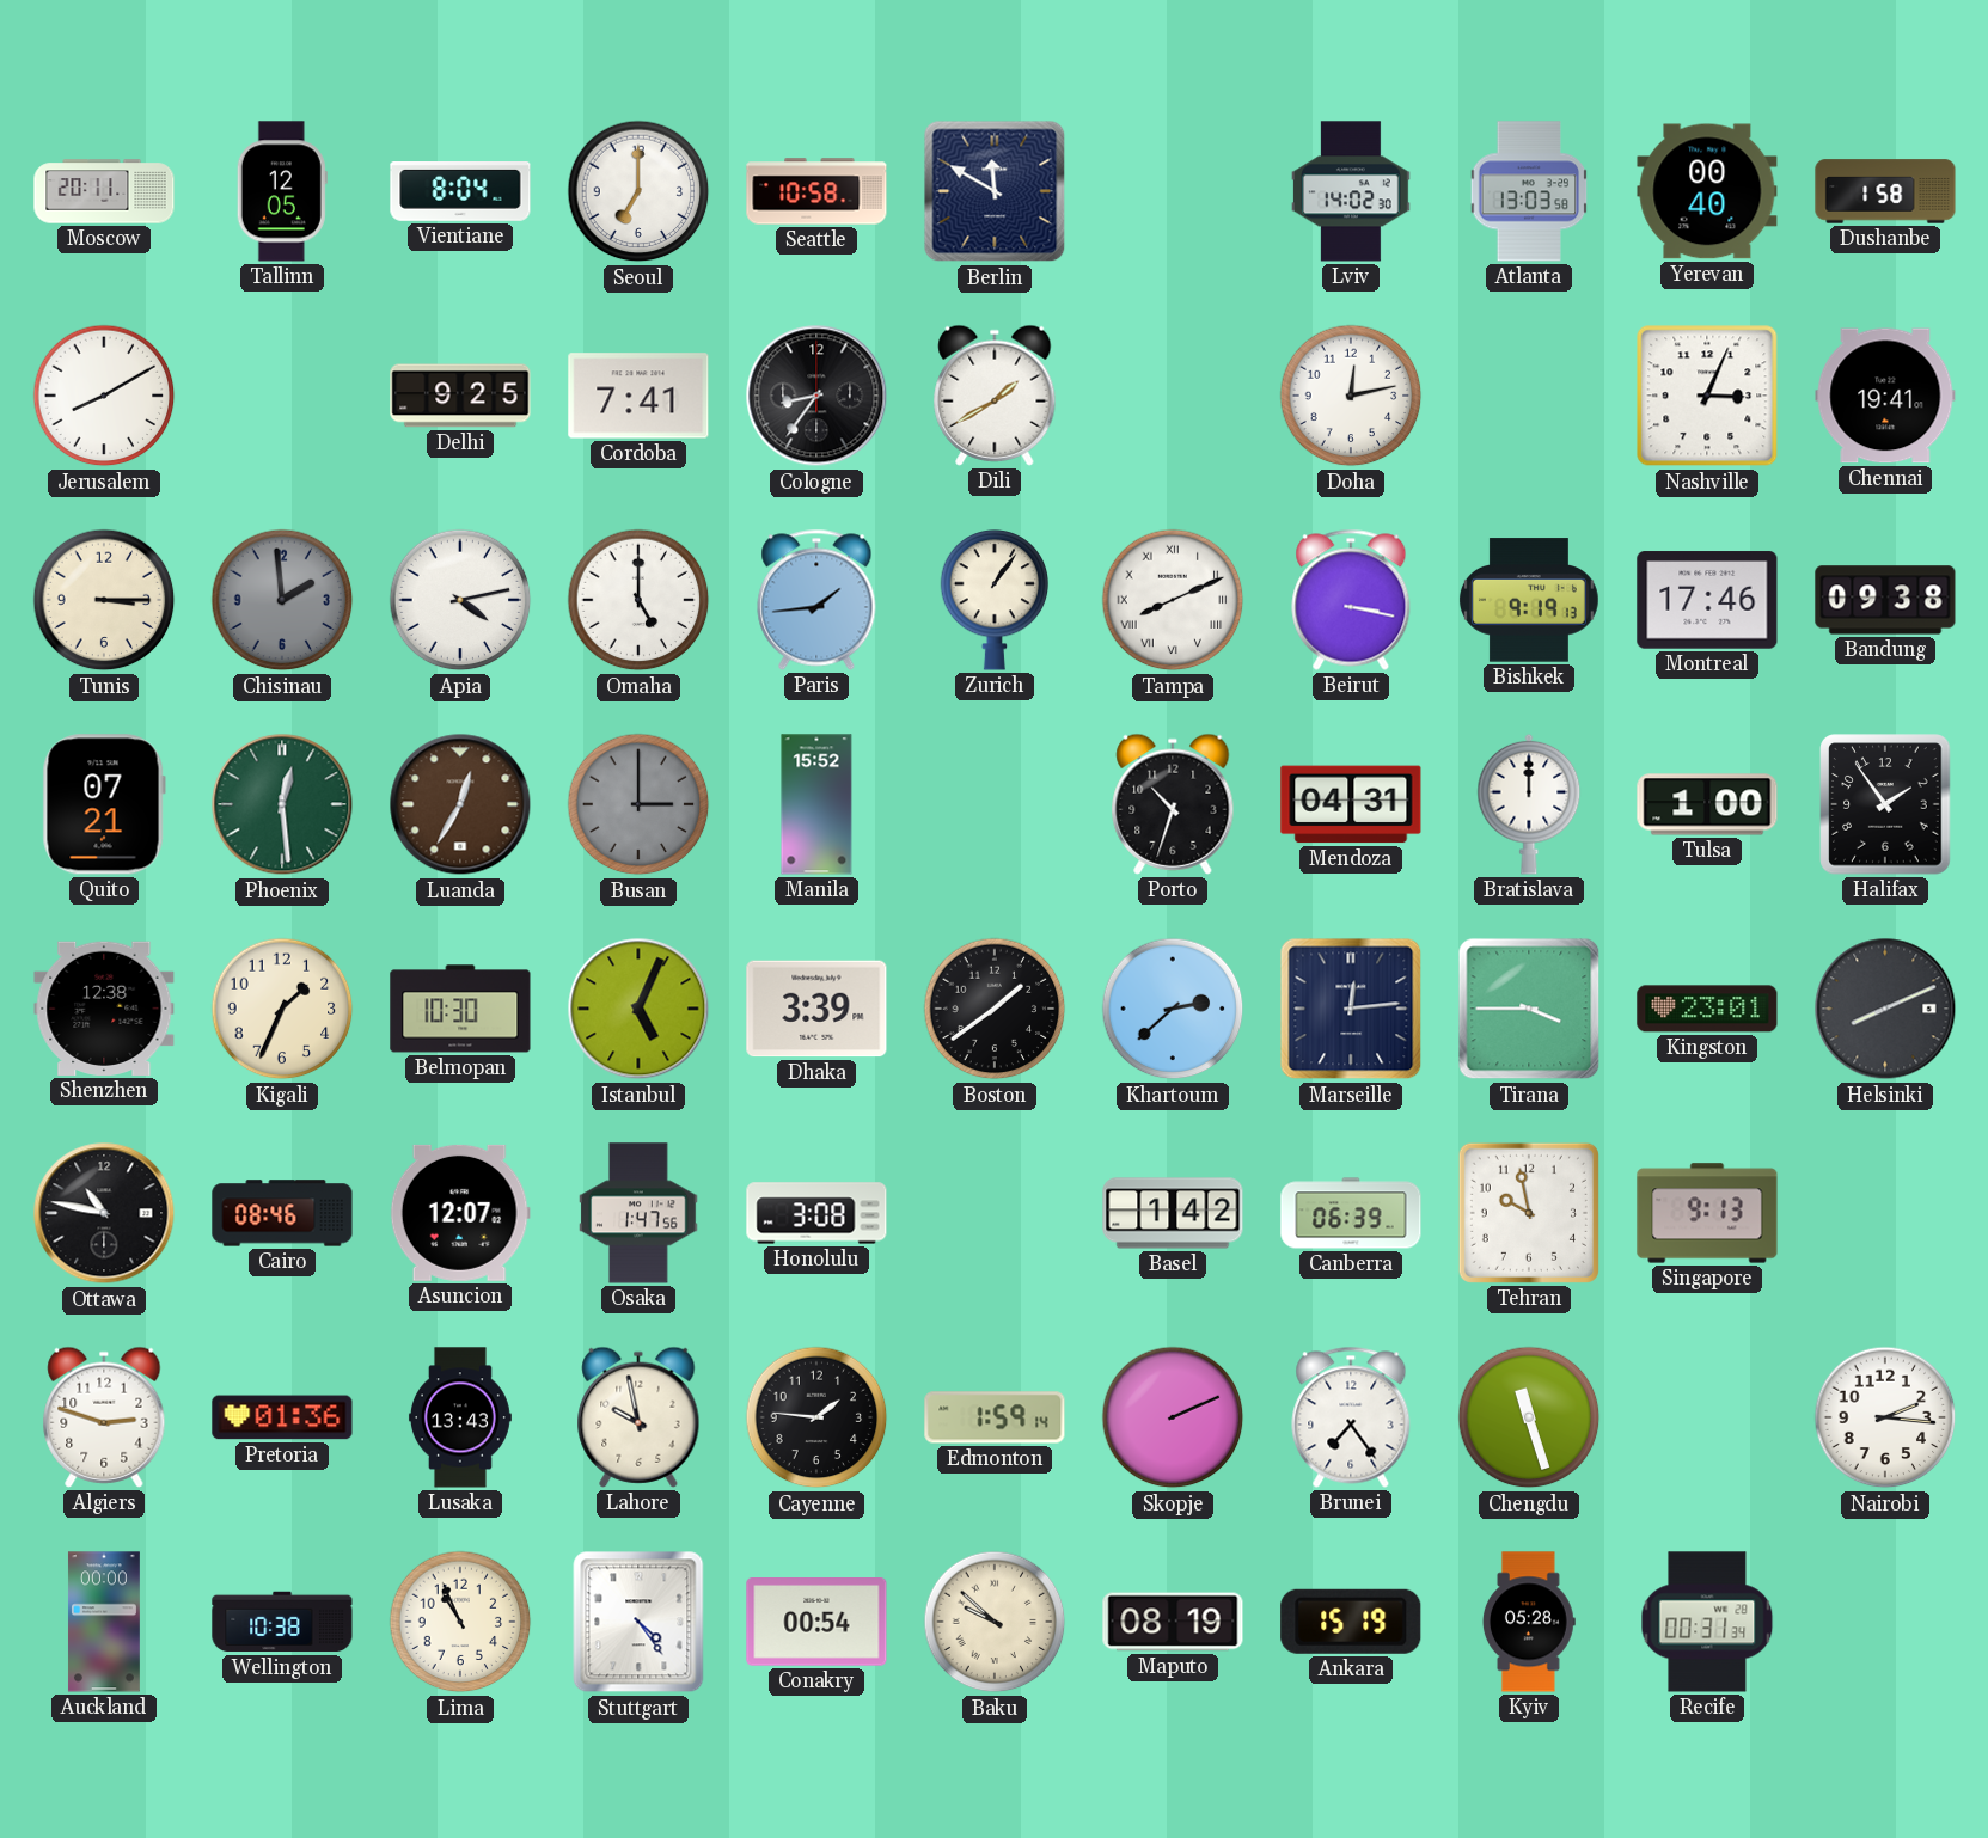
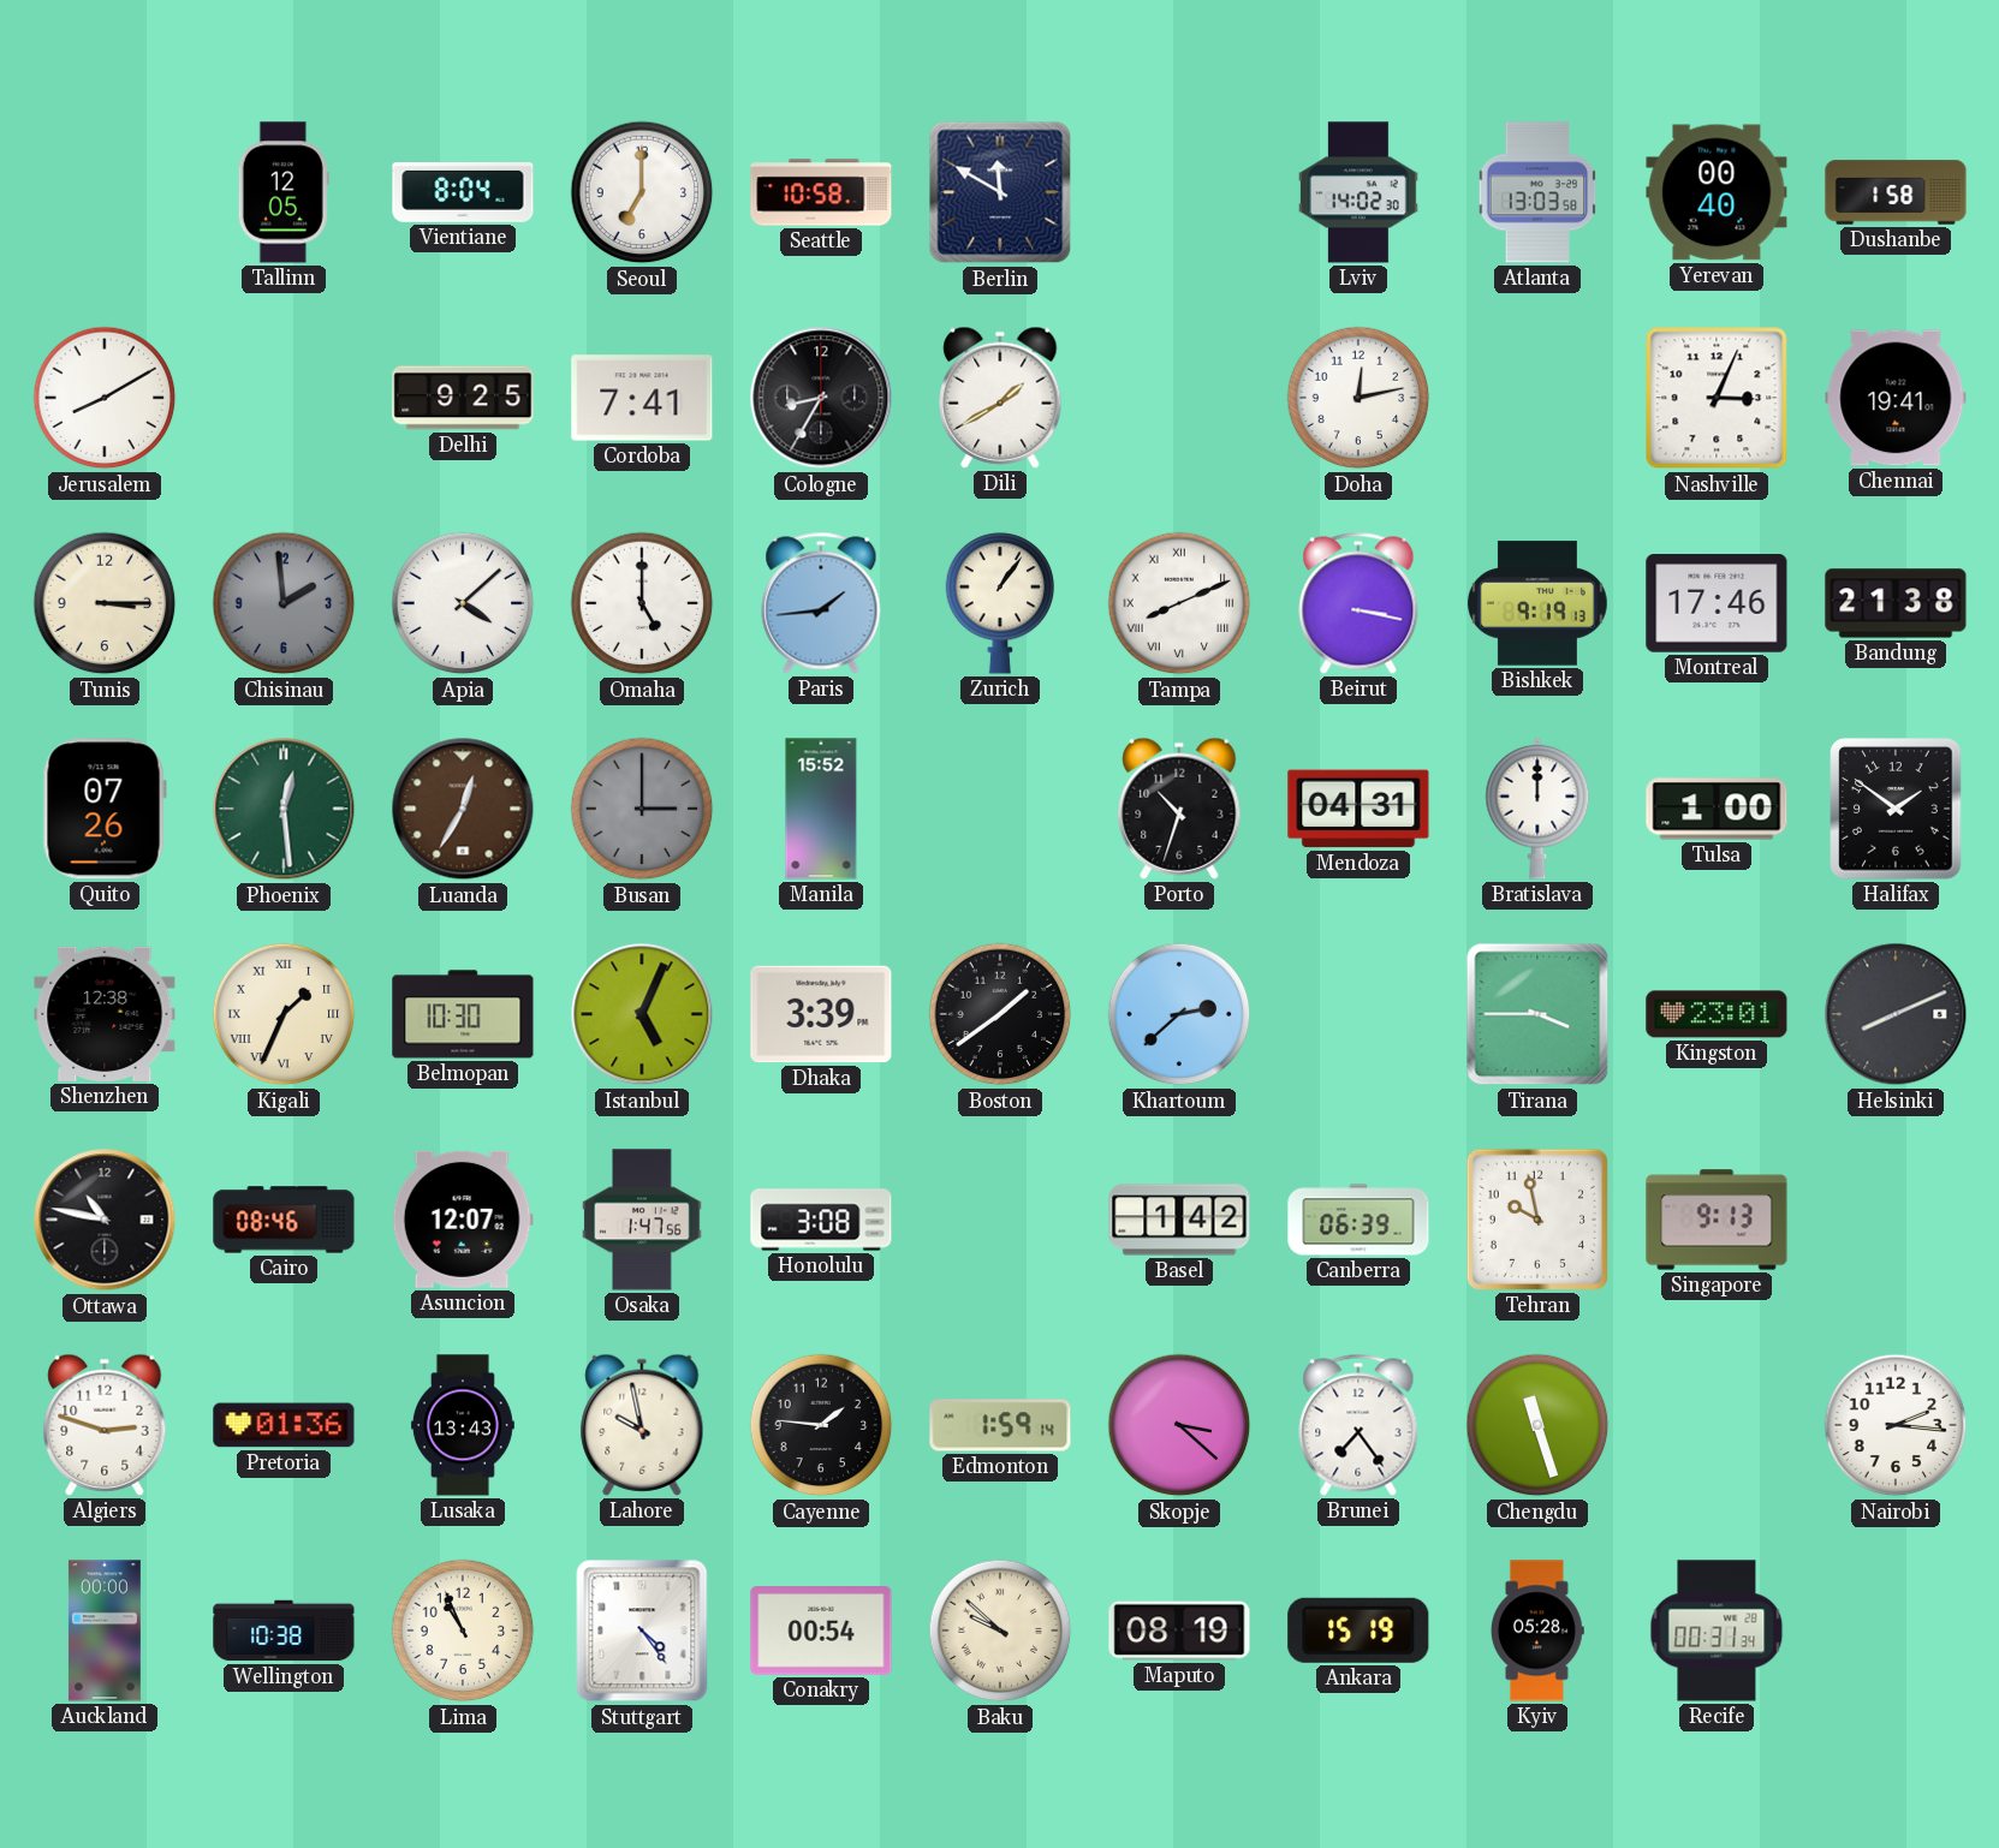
Moscow: 20:11 -> none (104, 191)
Cologne: 8:36 -> 8:35 (821, 398)
Apia: 4:13 -> 4:08 (463, 603)
Bandung: 09:38 -> 21:38 (1896, 603)
Quito: 07:21 -> 07:26 (105, 809)
Halifax: 1:54 -> 1:51 (1896, 809)
Kigali numerals: Arabic -> Roman (284, 1014)
Marseille: 12:14 -> none (1351, 1009)
Skopje: 2:11 -> 3:22 (1179, 1425)
